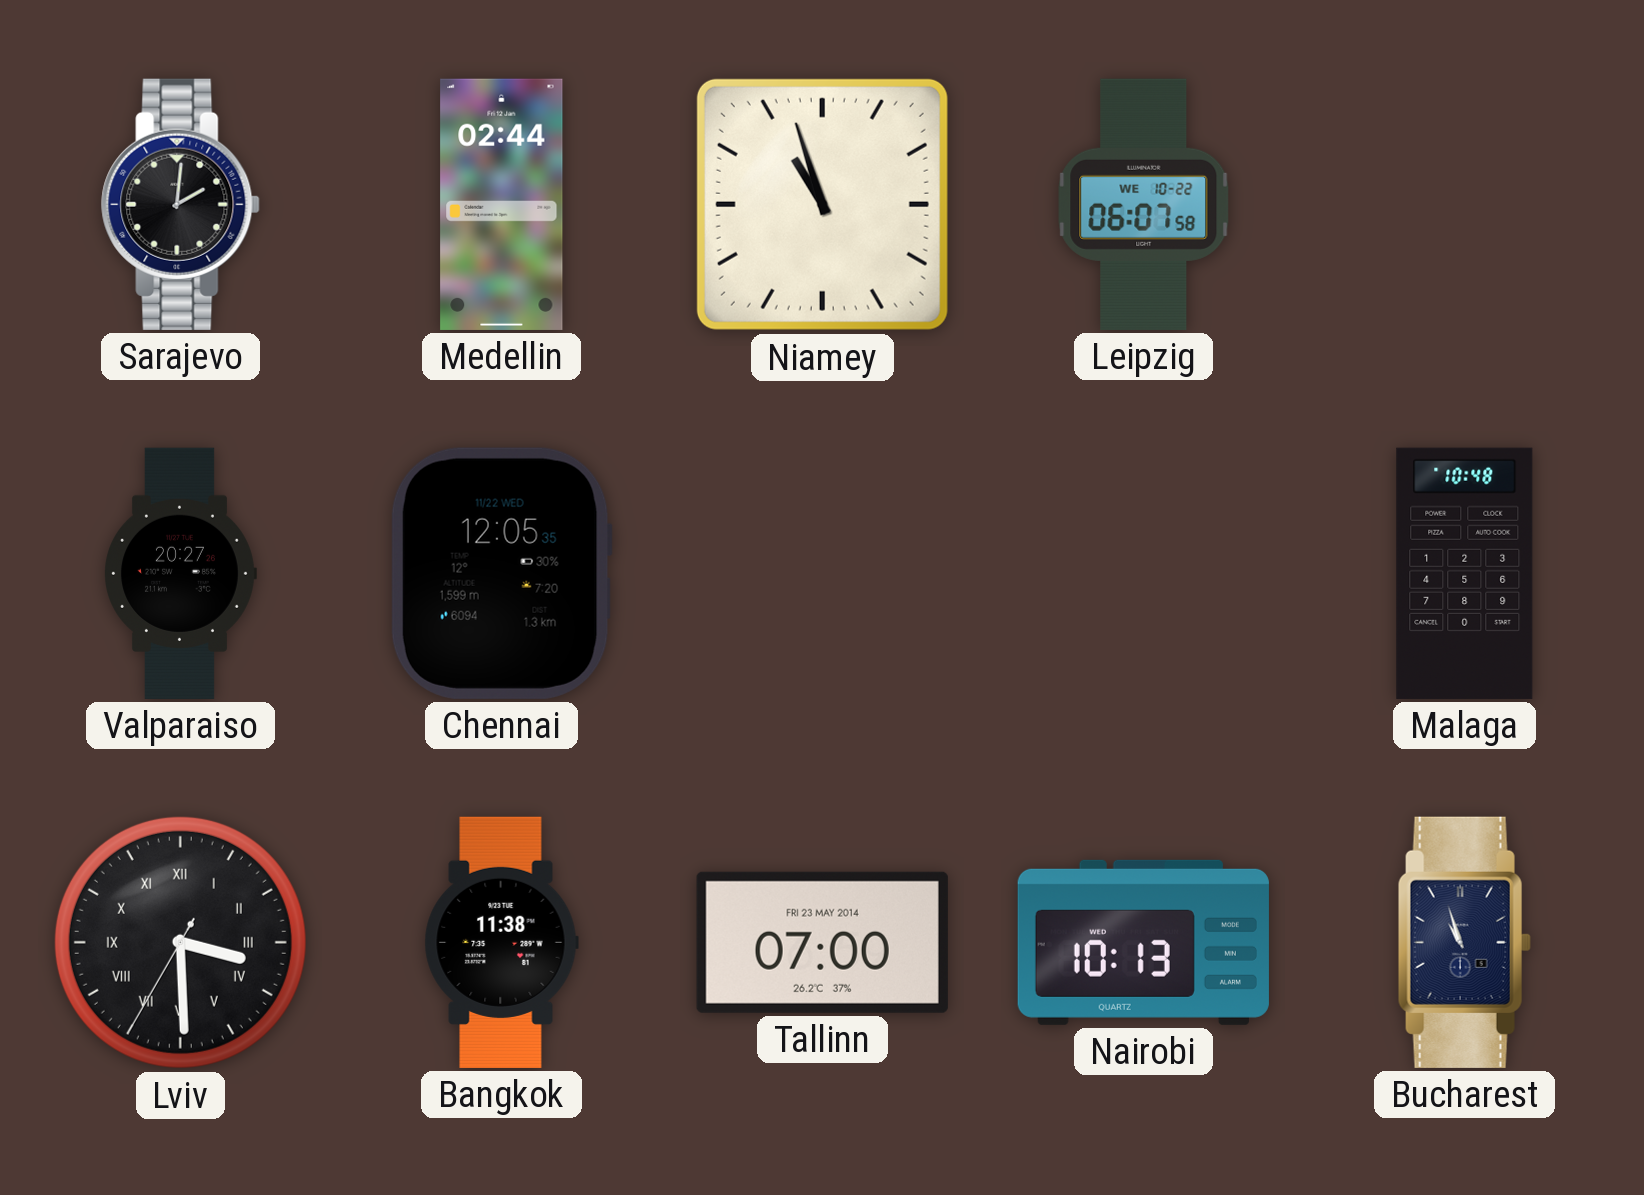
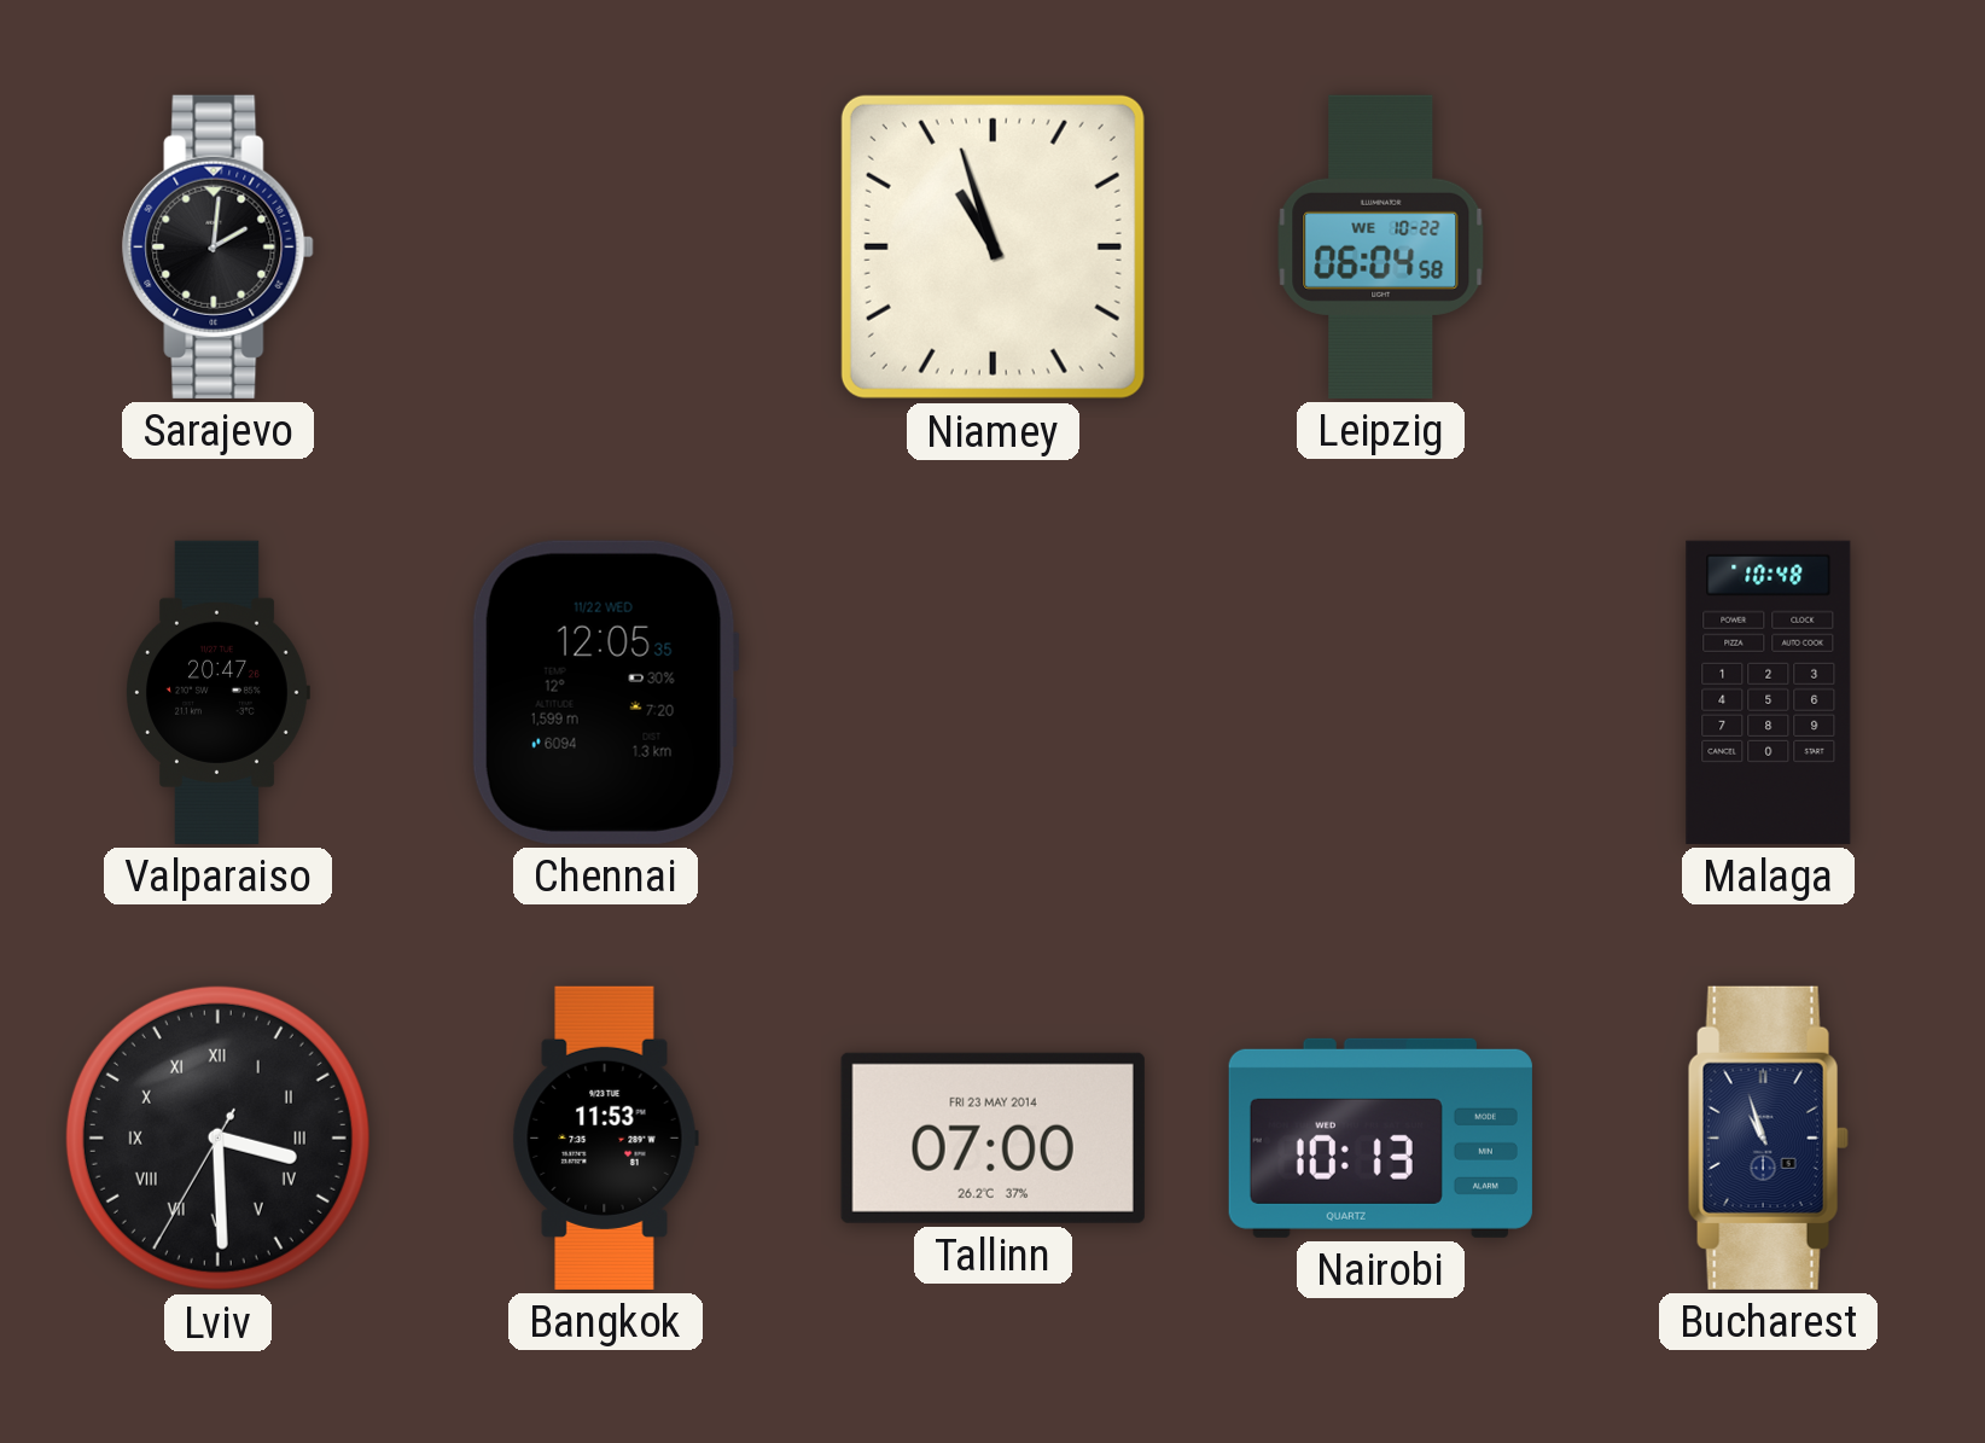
Medellin: 02:44 -> none (502, 204)
Leipzig: 06:07 -> 06:04 (1381, 246)
Valparaiso: 20:27 -> 20:47 (217, 692)
Bangkok: 11:38 -> 11:53 (605, 1137)
